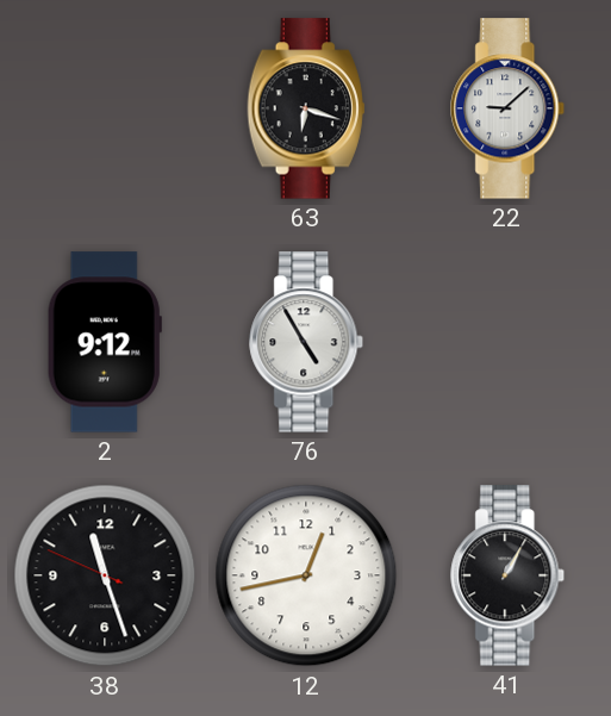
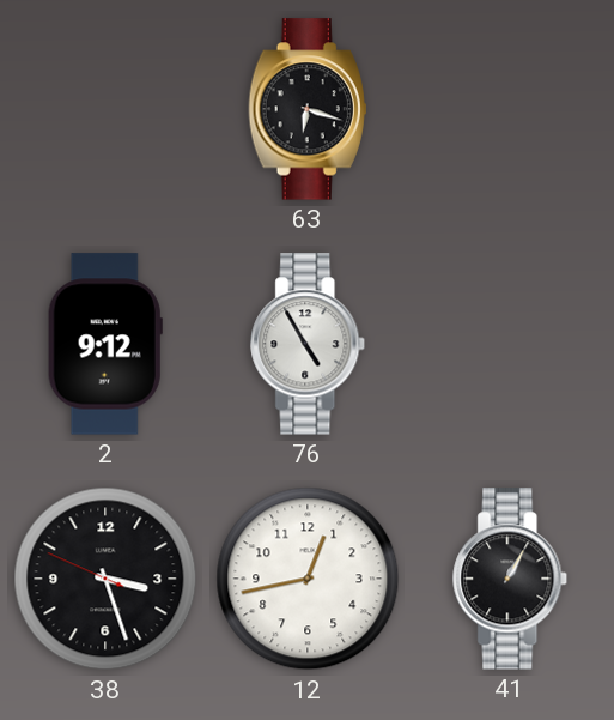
22: 9:08 -> none (509, 108)
38: 11:26 -> 3:26 (105, 579)
